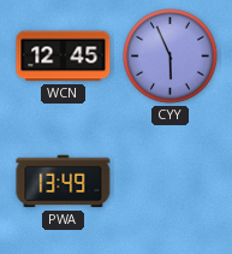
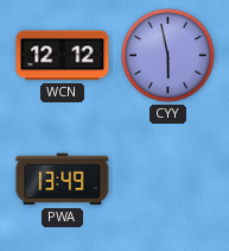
WCN: 12:45 -> 12:12 (63, 56)
CYY: 5:56 -> 5:58 (168, 56)
